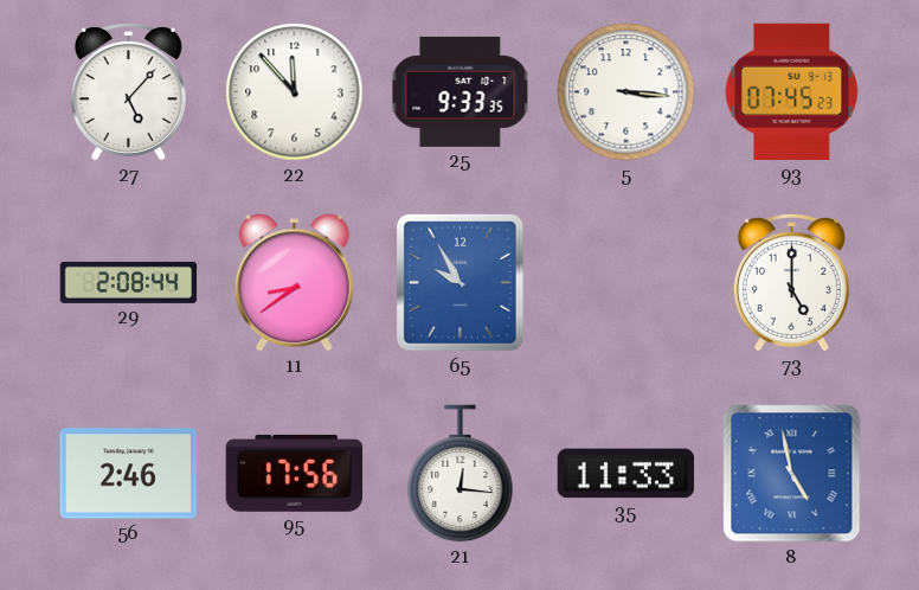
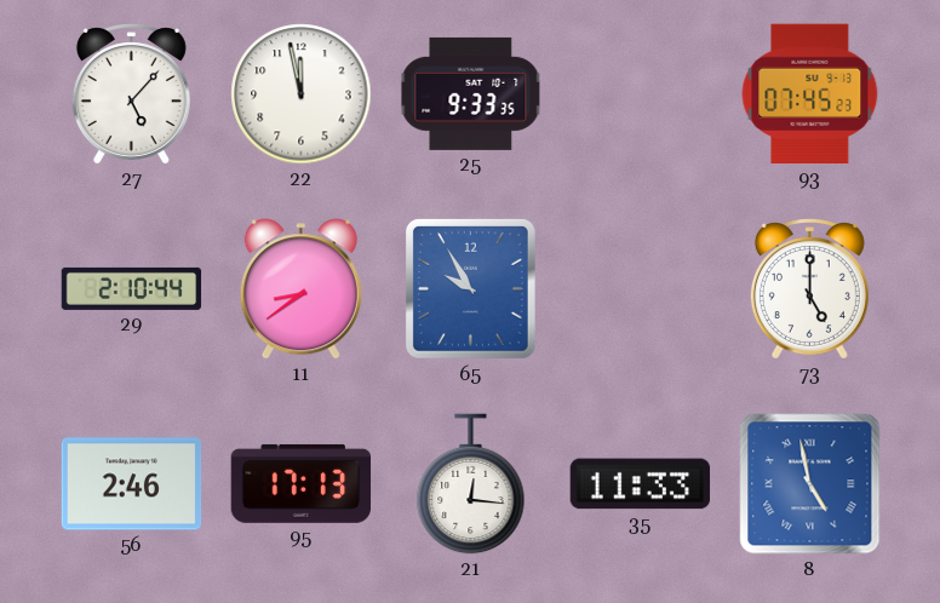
22: 11:53 -> 11:58 (302, 94)
5: 3:16 -> none (626, 92)
29: 2:08 -> 2:10 (132, 288)
95: 17:56 -> 17:13 (302, 483)
